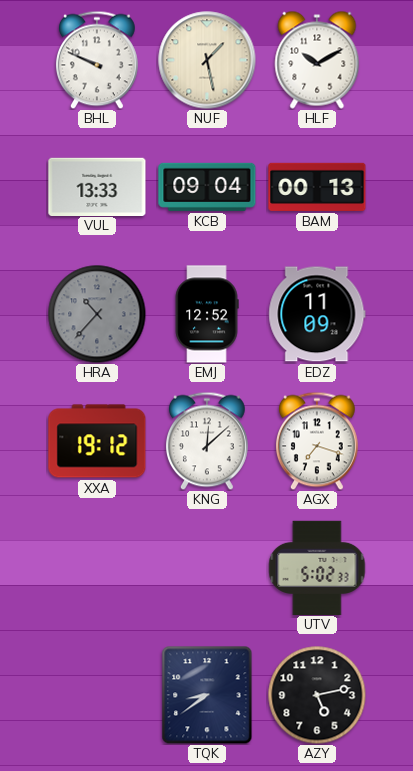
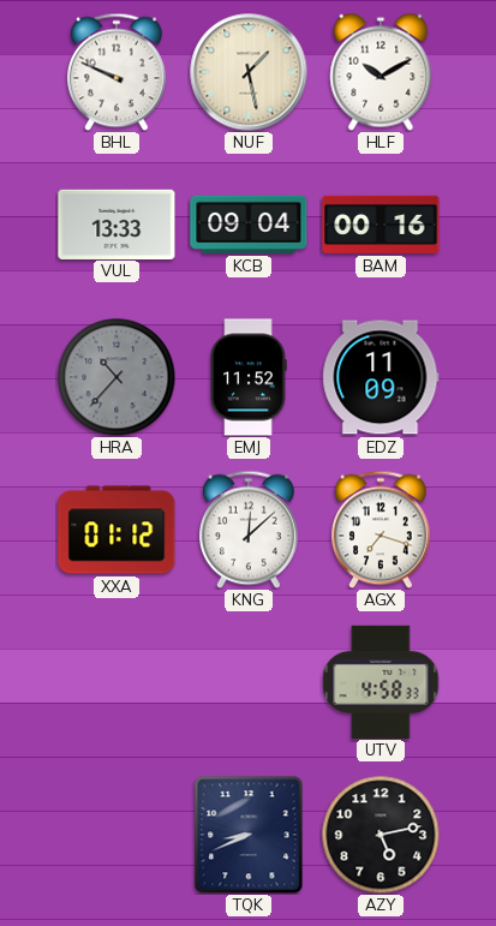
BAM: 00:13 -> 00:16 (381, 225)
EMJ: 12:52 -> 11:52 (249, 377)
XXA: 19:12 -> 01:12 (116, 530)
UTV: 5:02 -> 4:58 (381, 681)
TQK: 8:39 -> 8:41 (249, 835)
